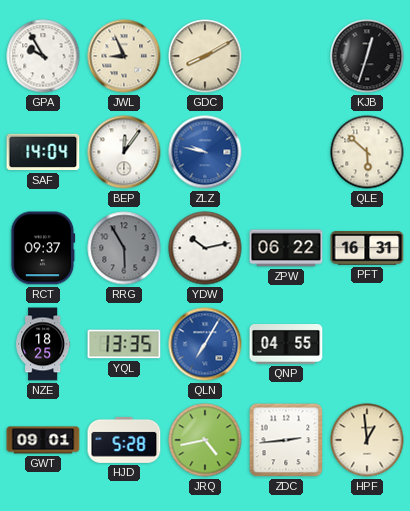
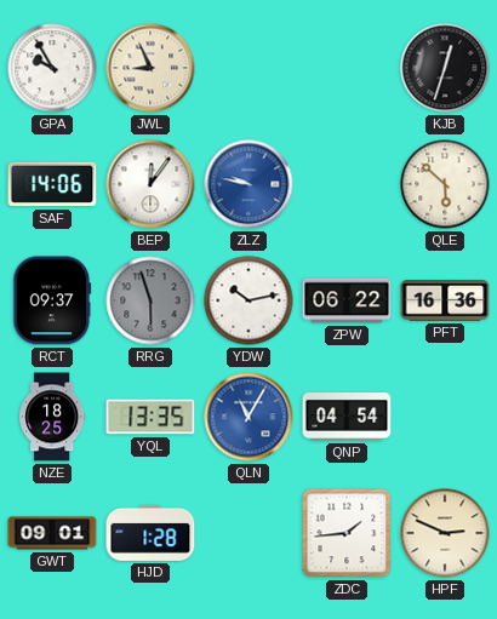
GDC: 8:10 -> none (205, 56)
SAF: 14:04 -> 14:06 (52, 184)
RRG: 5:55 -> 5:57 (150, 300)
PFT: 16:31 -> 16:36 (445, 300)
QLN: 7:05 -> 11:05 (248, 417)
QNP: 04:55 -> 04:54 (347, 418)
HJD: 5:28 -> 1:28 (150, 533)
JRQ: 4:43 -> none (205, 440)
ZDC: 2:44 -> 1:44 (347, 533)
HPF: 12:59 -> 2:49 (445, 533)
